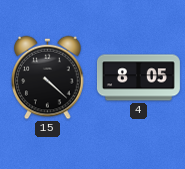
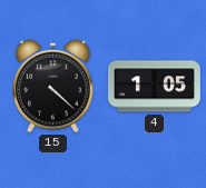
4: 8:05 -> 1:05 (154, 87)
